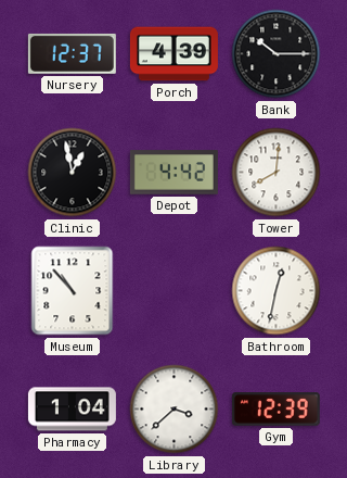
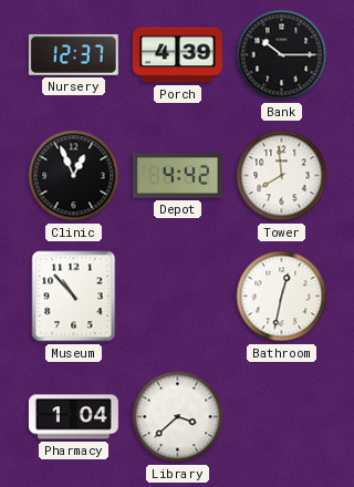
Clinic: 12:58 -> 12:56 (74, 176)
Tower: 8:01 -> 7:59 (282, 176)
Gym: 12:39 -> none (275, 410)
